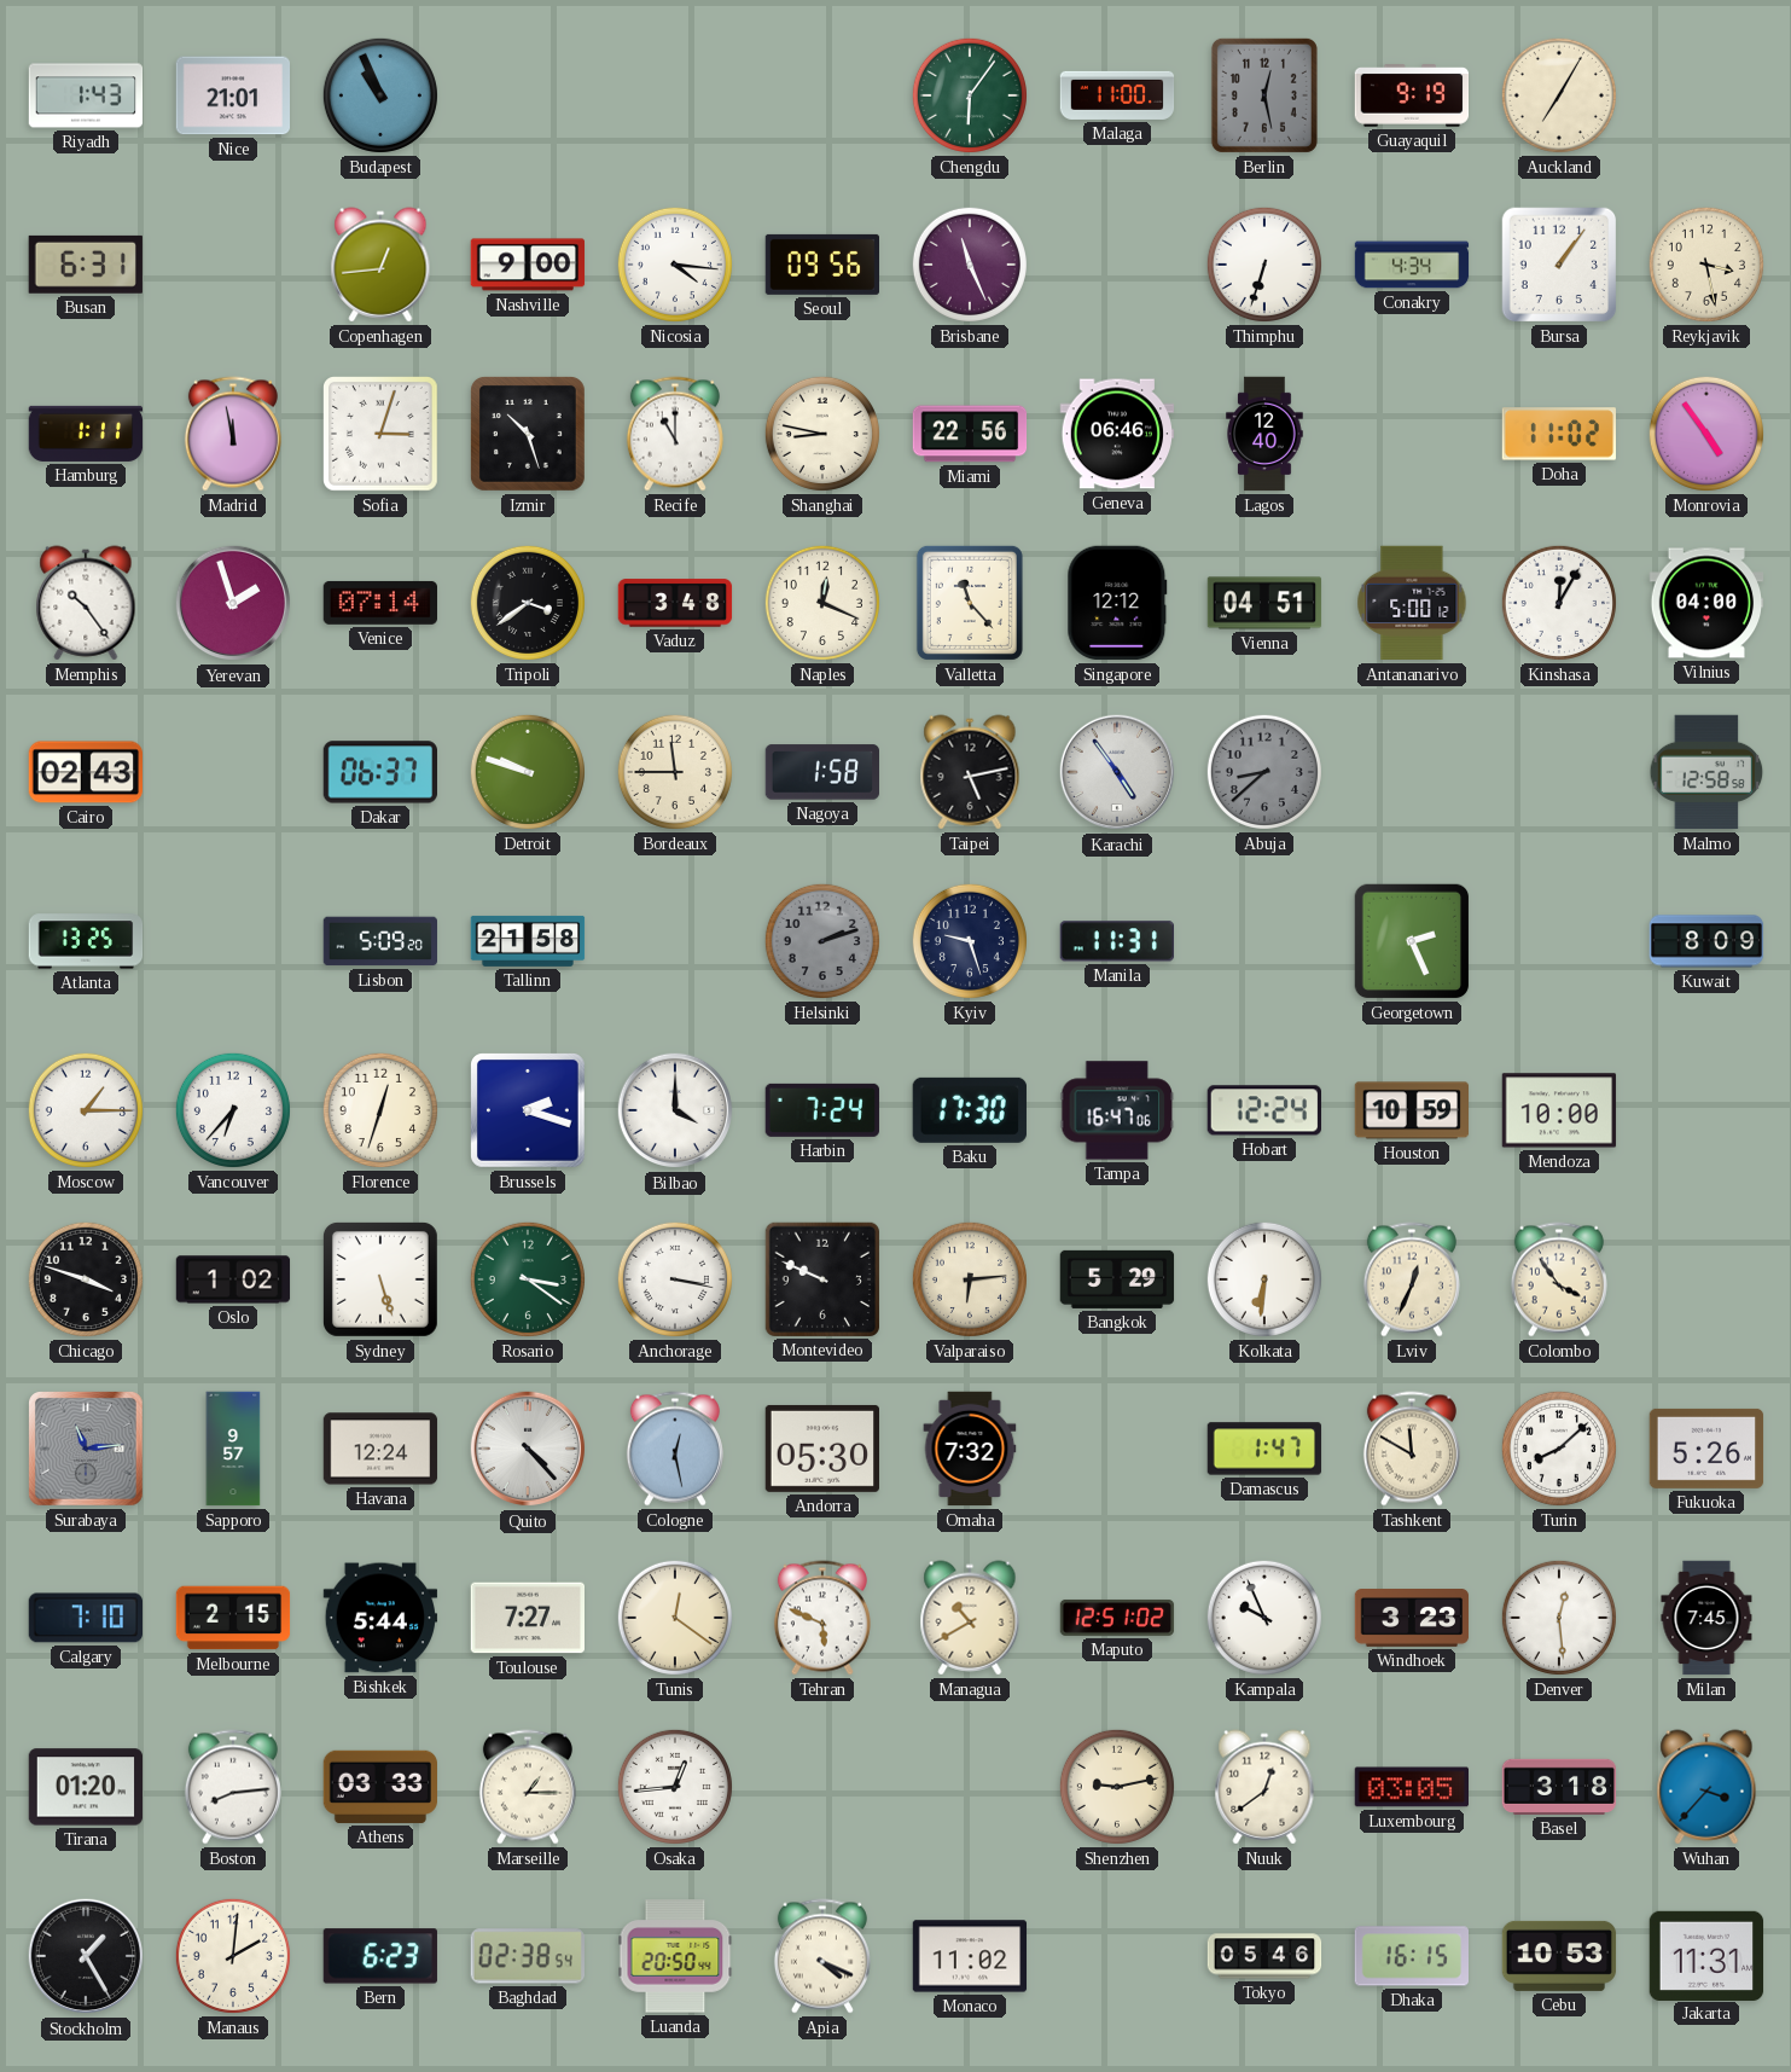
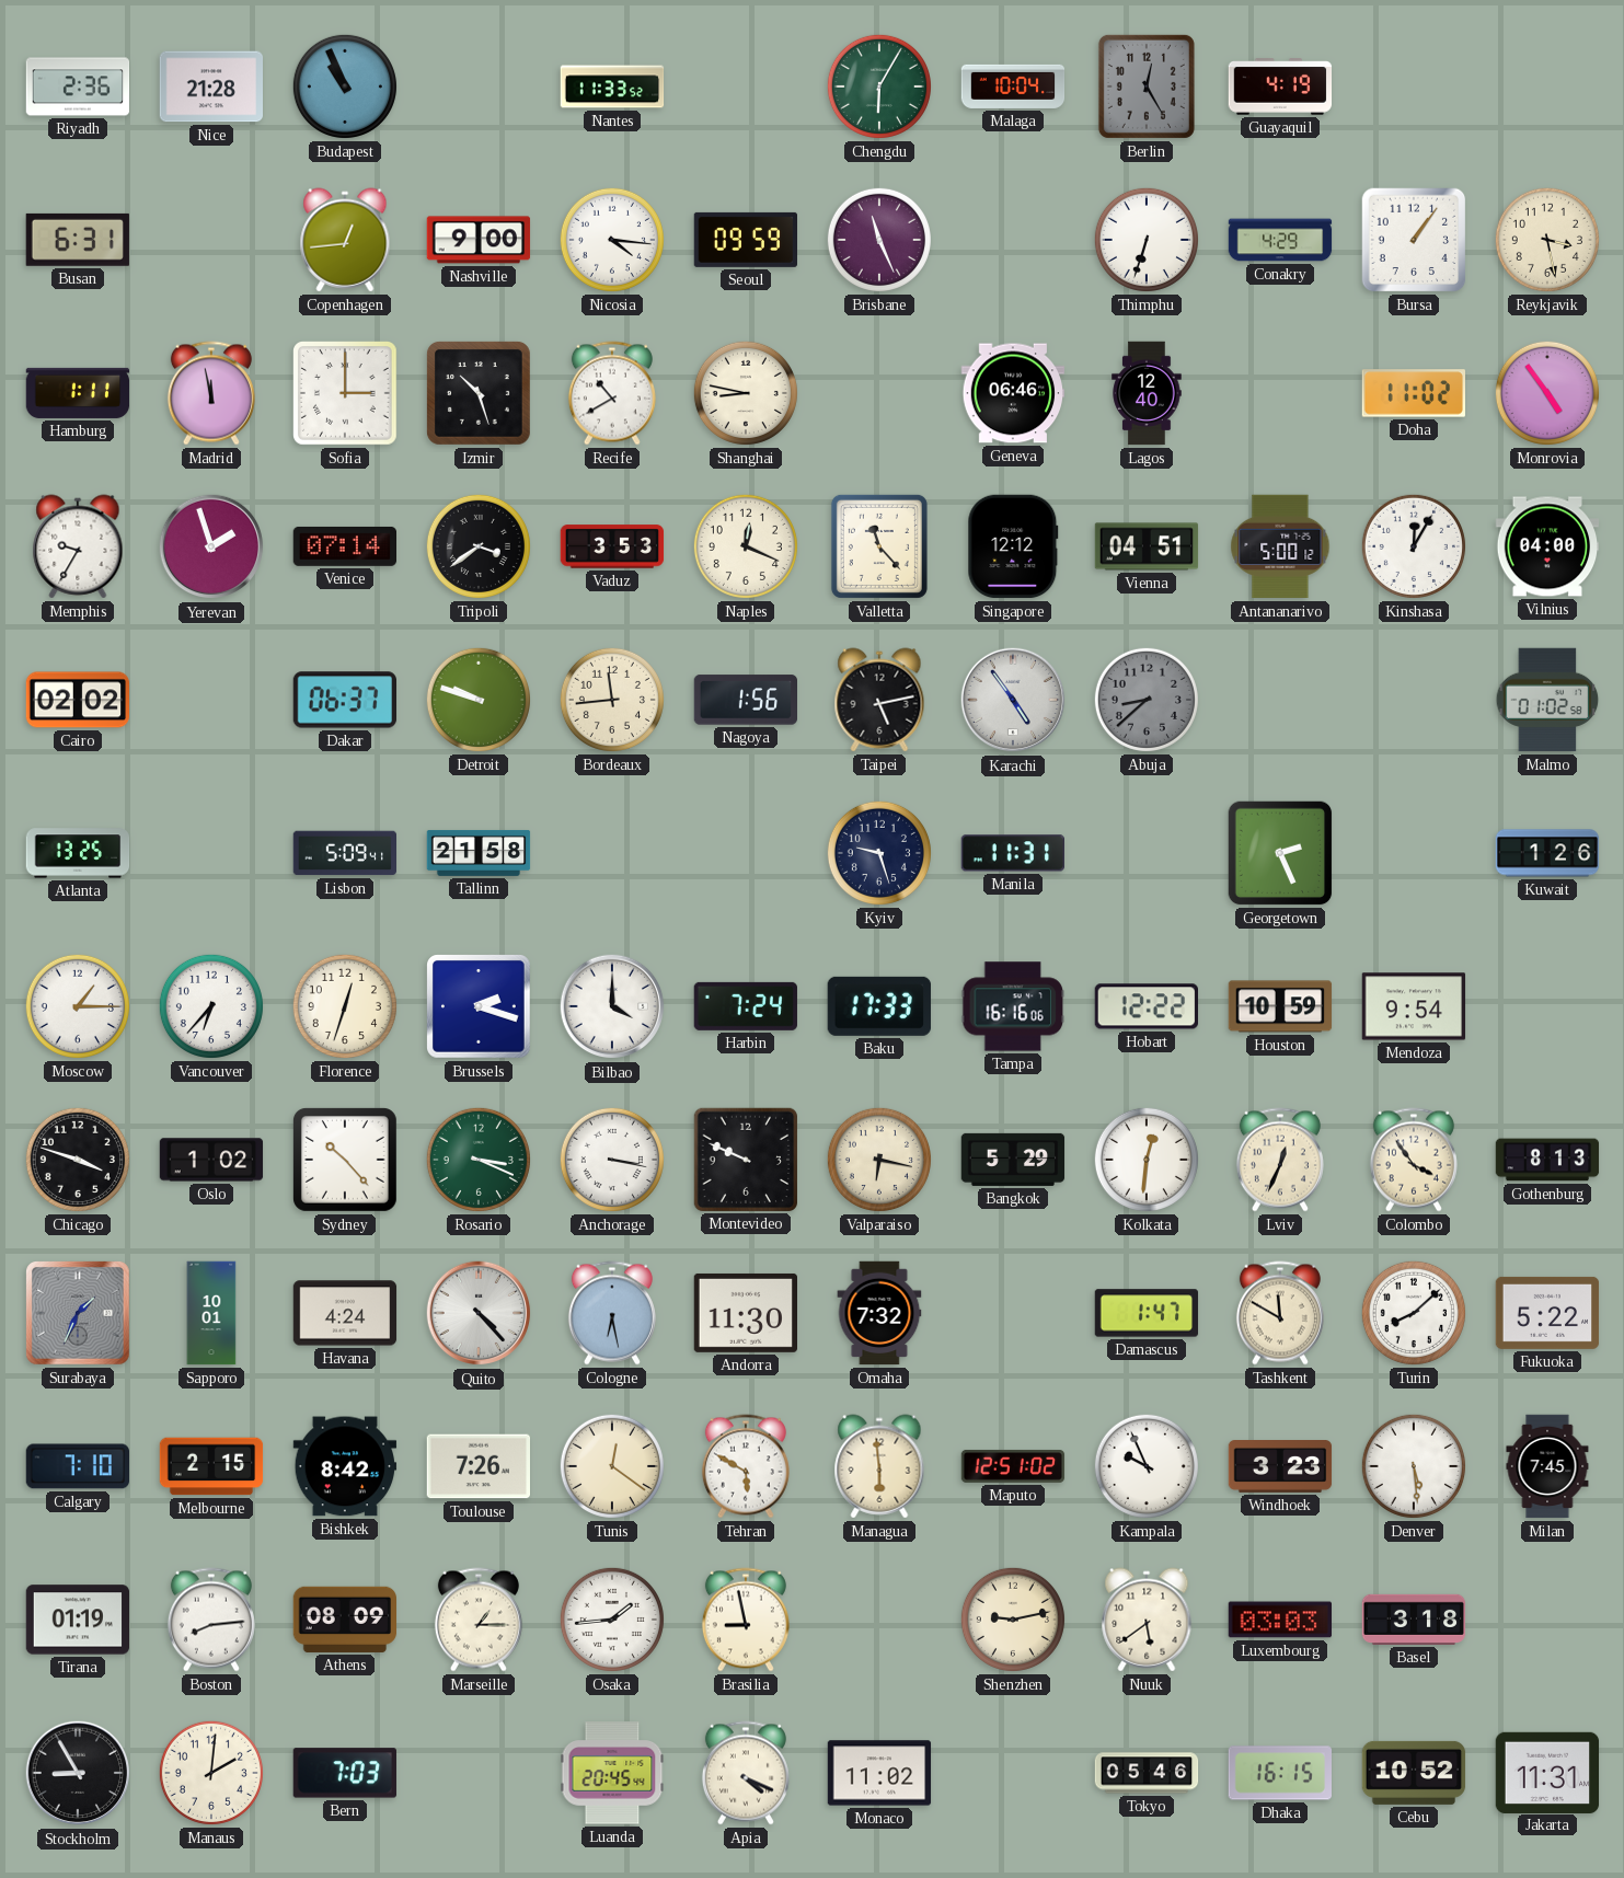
Riyadh: 1:43 -> 2:36 (78, 87)
Nice: 21:01 -> 21:28 (210, 87)
Nantes: none -> 11:33 (612, 87)
Chengdu: 6:06 -> 6:05 (879, 87)
Malaga: 11:00 -> 10:04 (1013, 87)
Berlin: 12:28 -> 12:25 (1147, 87)
Guayaquil: 9:19 -> 4:19 (1280, 87)
Auckland: 7:05 -> none (1559, 95)
Seoul: 09:56 -> 09:59 (745, 240)
Conakry: 4:34 -> 4:29 (1280, 240)
Sofia: 3:03 -> 3:00 (346, 394)
Recife: 11:00 -> 10:40 (612, 393)
Miami: 22:56 -> none (970, 434)
Memphis: 10:24 -> 9:35 (78, 546)
Vaduz: 3:48 -> 3:53 (612, 546)
Cairo: 02:43 -> 02:02 (77, 700)
Bordeaux: 11:45 -> 11:44 (612, 700)
Nagoya: 1:58 -> 1:56 (745, 700)
Malmo: 12:58 -> 01:02 (1547, 700)
Lisbon: 5:09:20 -> 5:09:41 (345, 853)
Helsinki: 2:12 -> none (822, 941)
Kuwait: 8:09 -> 1:26 (1547, 853)
Baku: 17:30 -> 17:33 (879, 1006)
Tampa: 16:47 -> 16:16 (1013, 1006)
Hobart: 12:24 -> 12:22 (1145, 1006)
Mendoza: 10:00 -> 9:54 (1414, 1006)
Sydney: 5:27 -> 10:23 (345, 1160)
Rosario: 3:21 -> 3:19 (479, 1160)
Valparaiso: 6:14 -> 6:17 (879, 1160)
Kolkata: 6:31 -> 12:31 (1147, 1160)
Gothenburg: none -> 8:13 (1547, 1160)
Surabaya: 11:14 -> 1:34 (79, 1314)
Sapporo: 9:57 -> 10:01 (211, 1313)
Havana: 12:24 -> 4:24 (345, 1313)
Cologne: 12:28 -> 6:28 (612, 1313)
Andorra: 05:30 -> 11:30 (745, 1313)
Fukuoka: 5:26 -> 5:22 (1547, 1313)
Bishkek: 5:44 -> 8:42 (345, 1466)
Toulouse: 7:27 -> 7:26 (477, 1466)
Tehran: 5:49 -> 5:50 (746, 1466)
Managua: 10:40 -> 5:59 (879, 1466)
Denver: 12:29 -> 5:29 (1414, 1466)
Tirana: 01:20 -> 01:19 (78, 1620)
Athens: 03:33 -> 08:09 (344, 1620)
Osaka: 12:44 -> 1:44 (612, 1620)
Brasilia: none -> 8:58 (746, 1620)
Nuuk: 12:39 -> 5:39 (1147, 1620)
Luxembourg: 03:05 -> 03:03 (1279, 1620)
Wuhan: 3:37 -> none (1706, 1787)
Stockholm: 1:25 -> 8:55 (78, 1773)
Bern: 6:23 -> 7:03 (345, 1773)
Baghdad: 02:38 -> none (528, 1956)
Luanda: 20:50 -> 20:45 (612, 1773)
Cebu: 10:53 -> 10:52 (1414, 1773)
